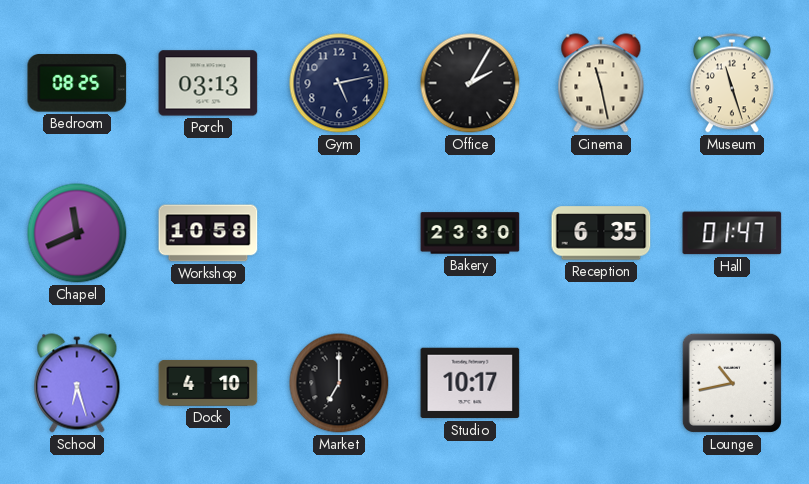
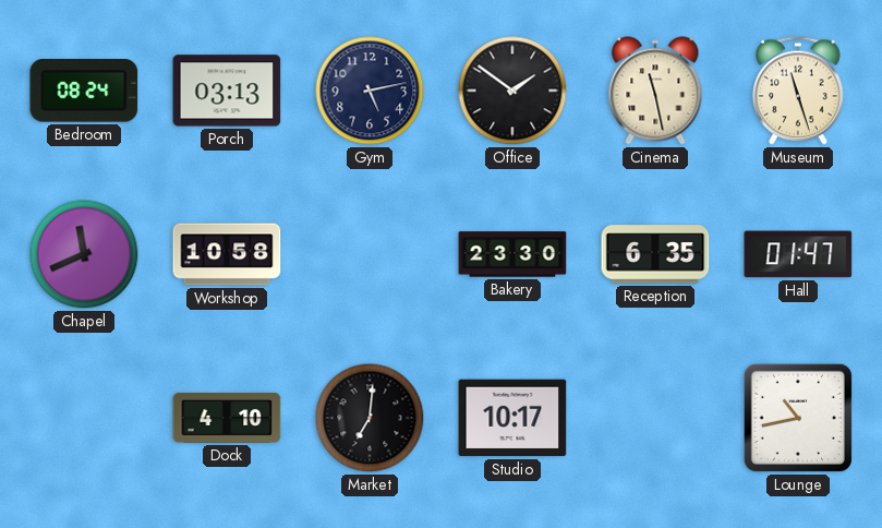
Bedroom: 08:25 -> 08:24 (84, 91)
Office: 2:05 -> 1:51 (512, 91)
School: 6:27 -> none (77, 383)
Market: 7:00 -> 7:01 (370, 418)
